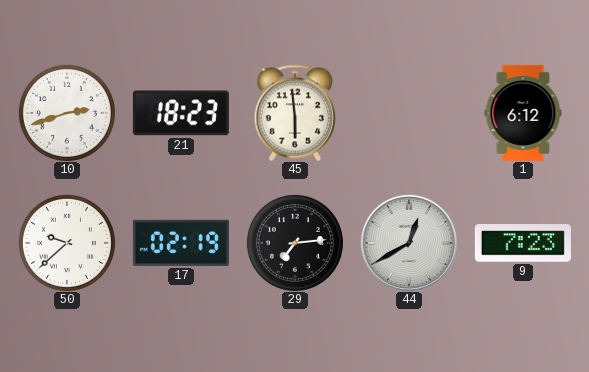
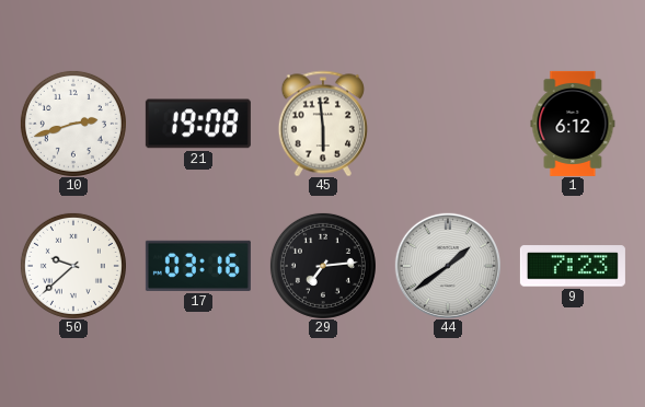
21: 18:23 -> 19:08 (198, 124)
17: 02:19 -> 03:16 (198, 266)
44: 12:40 -> 1:39 (448, 266)
